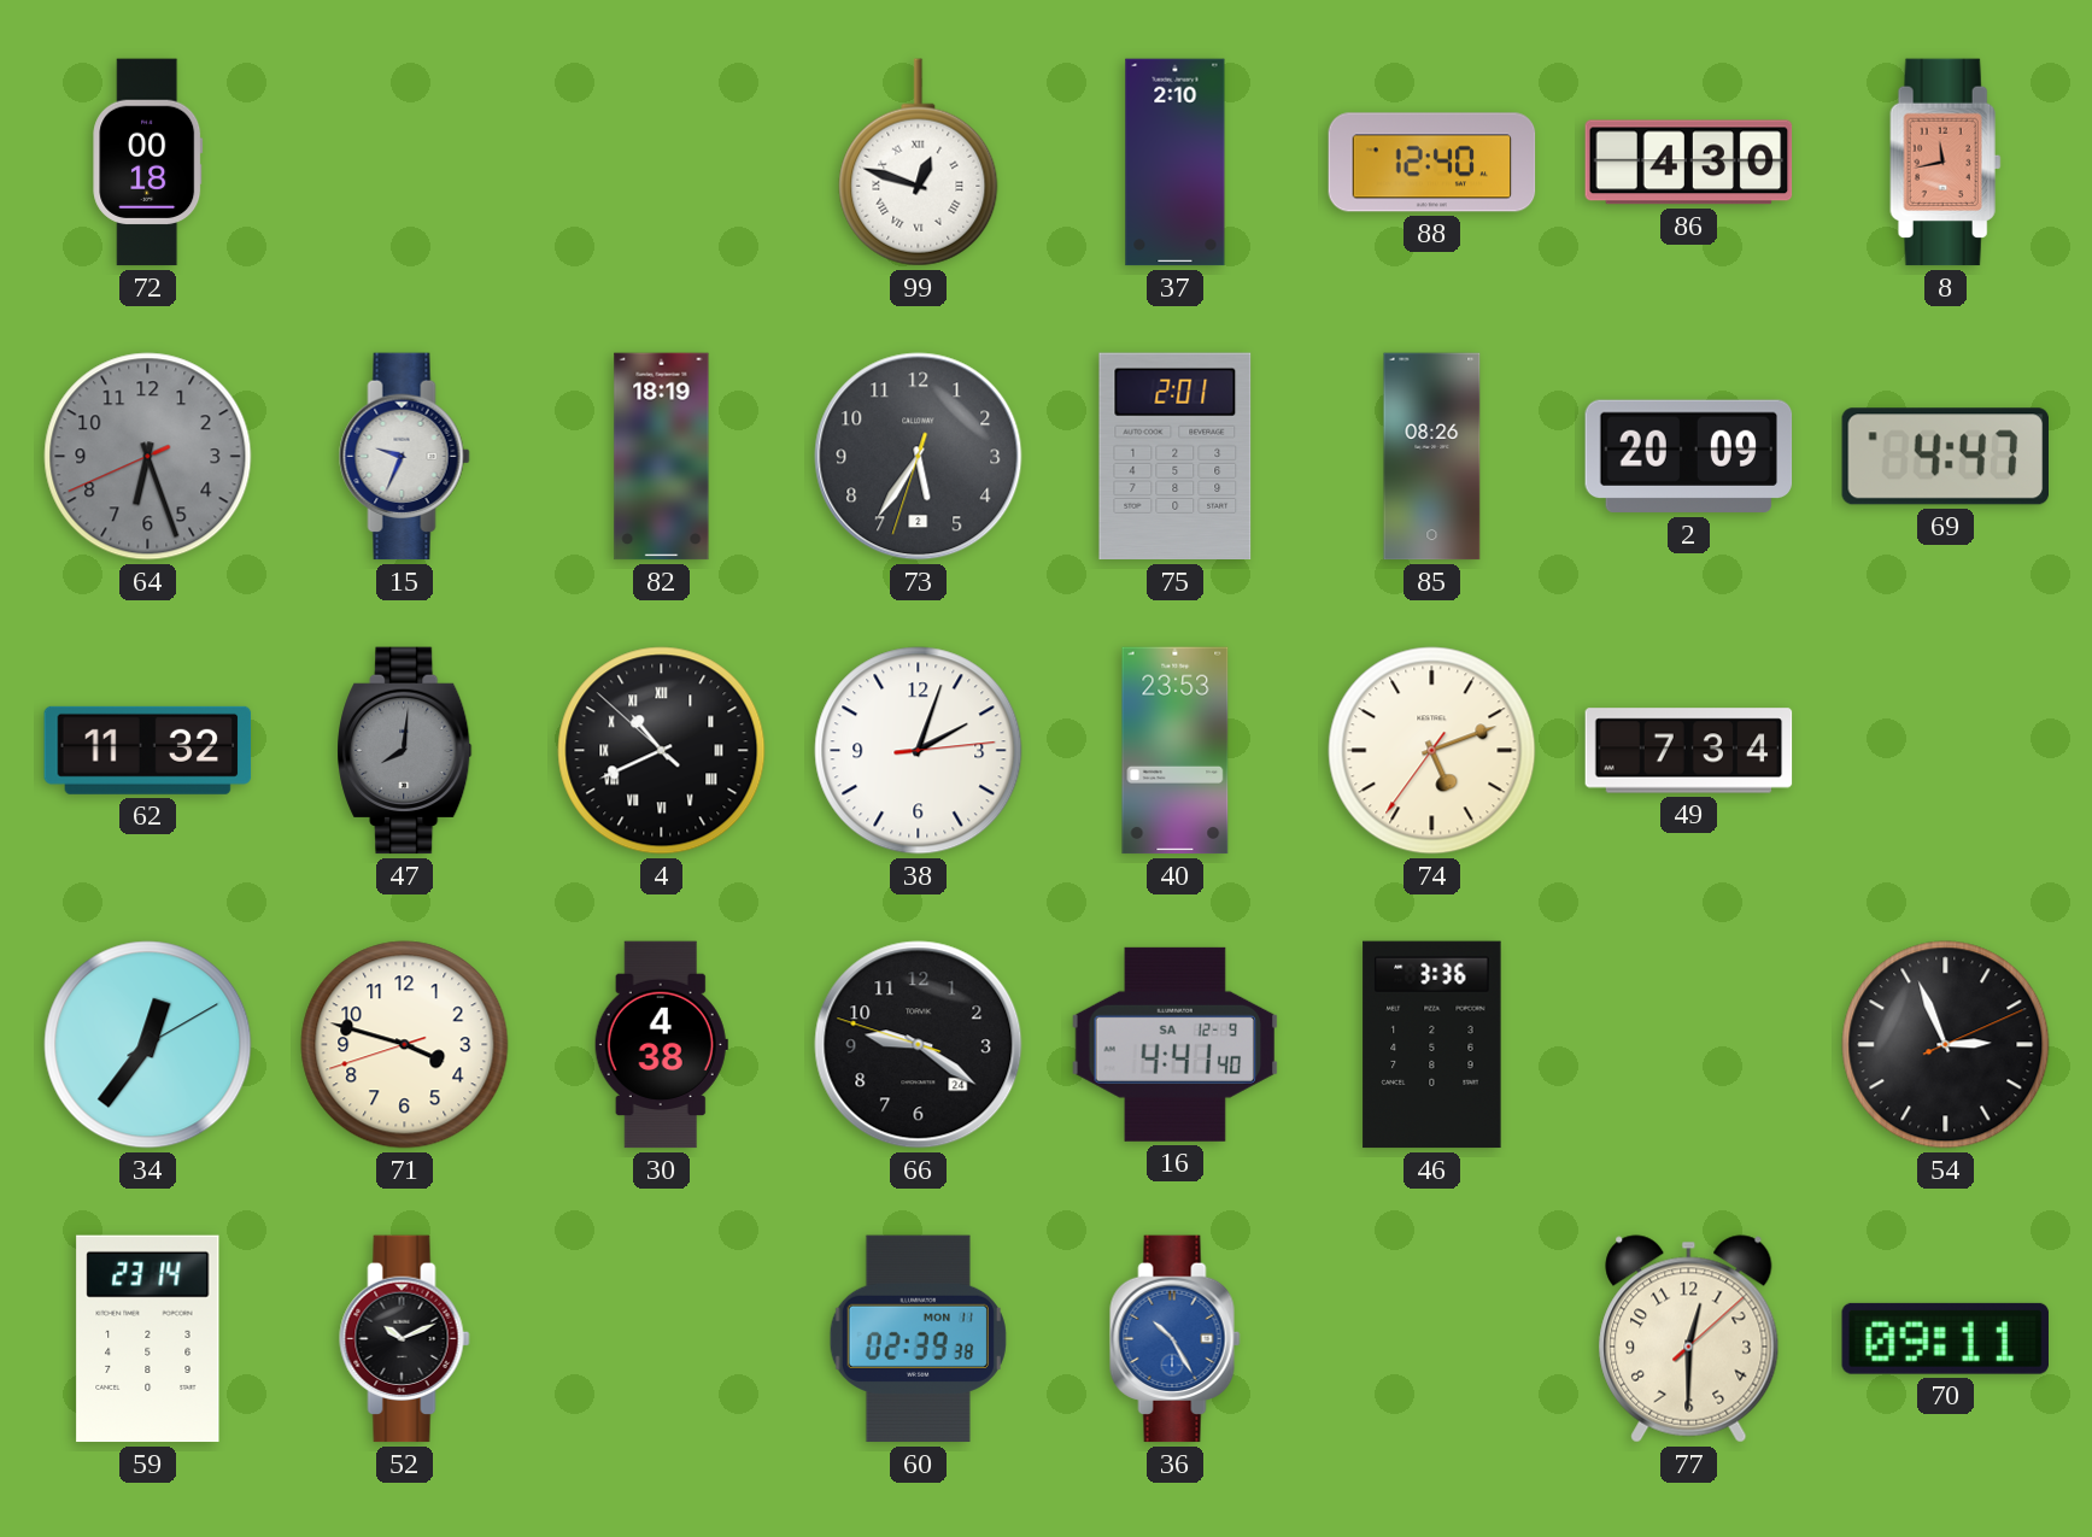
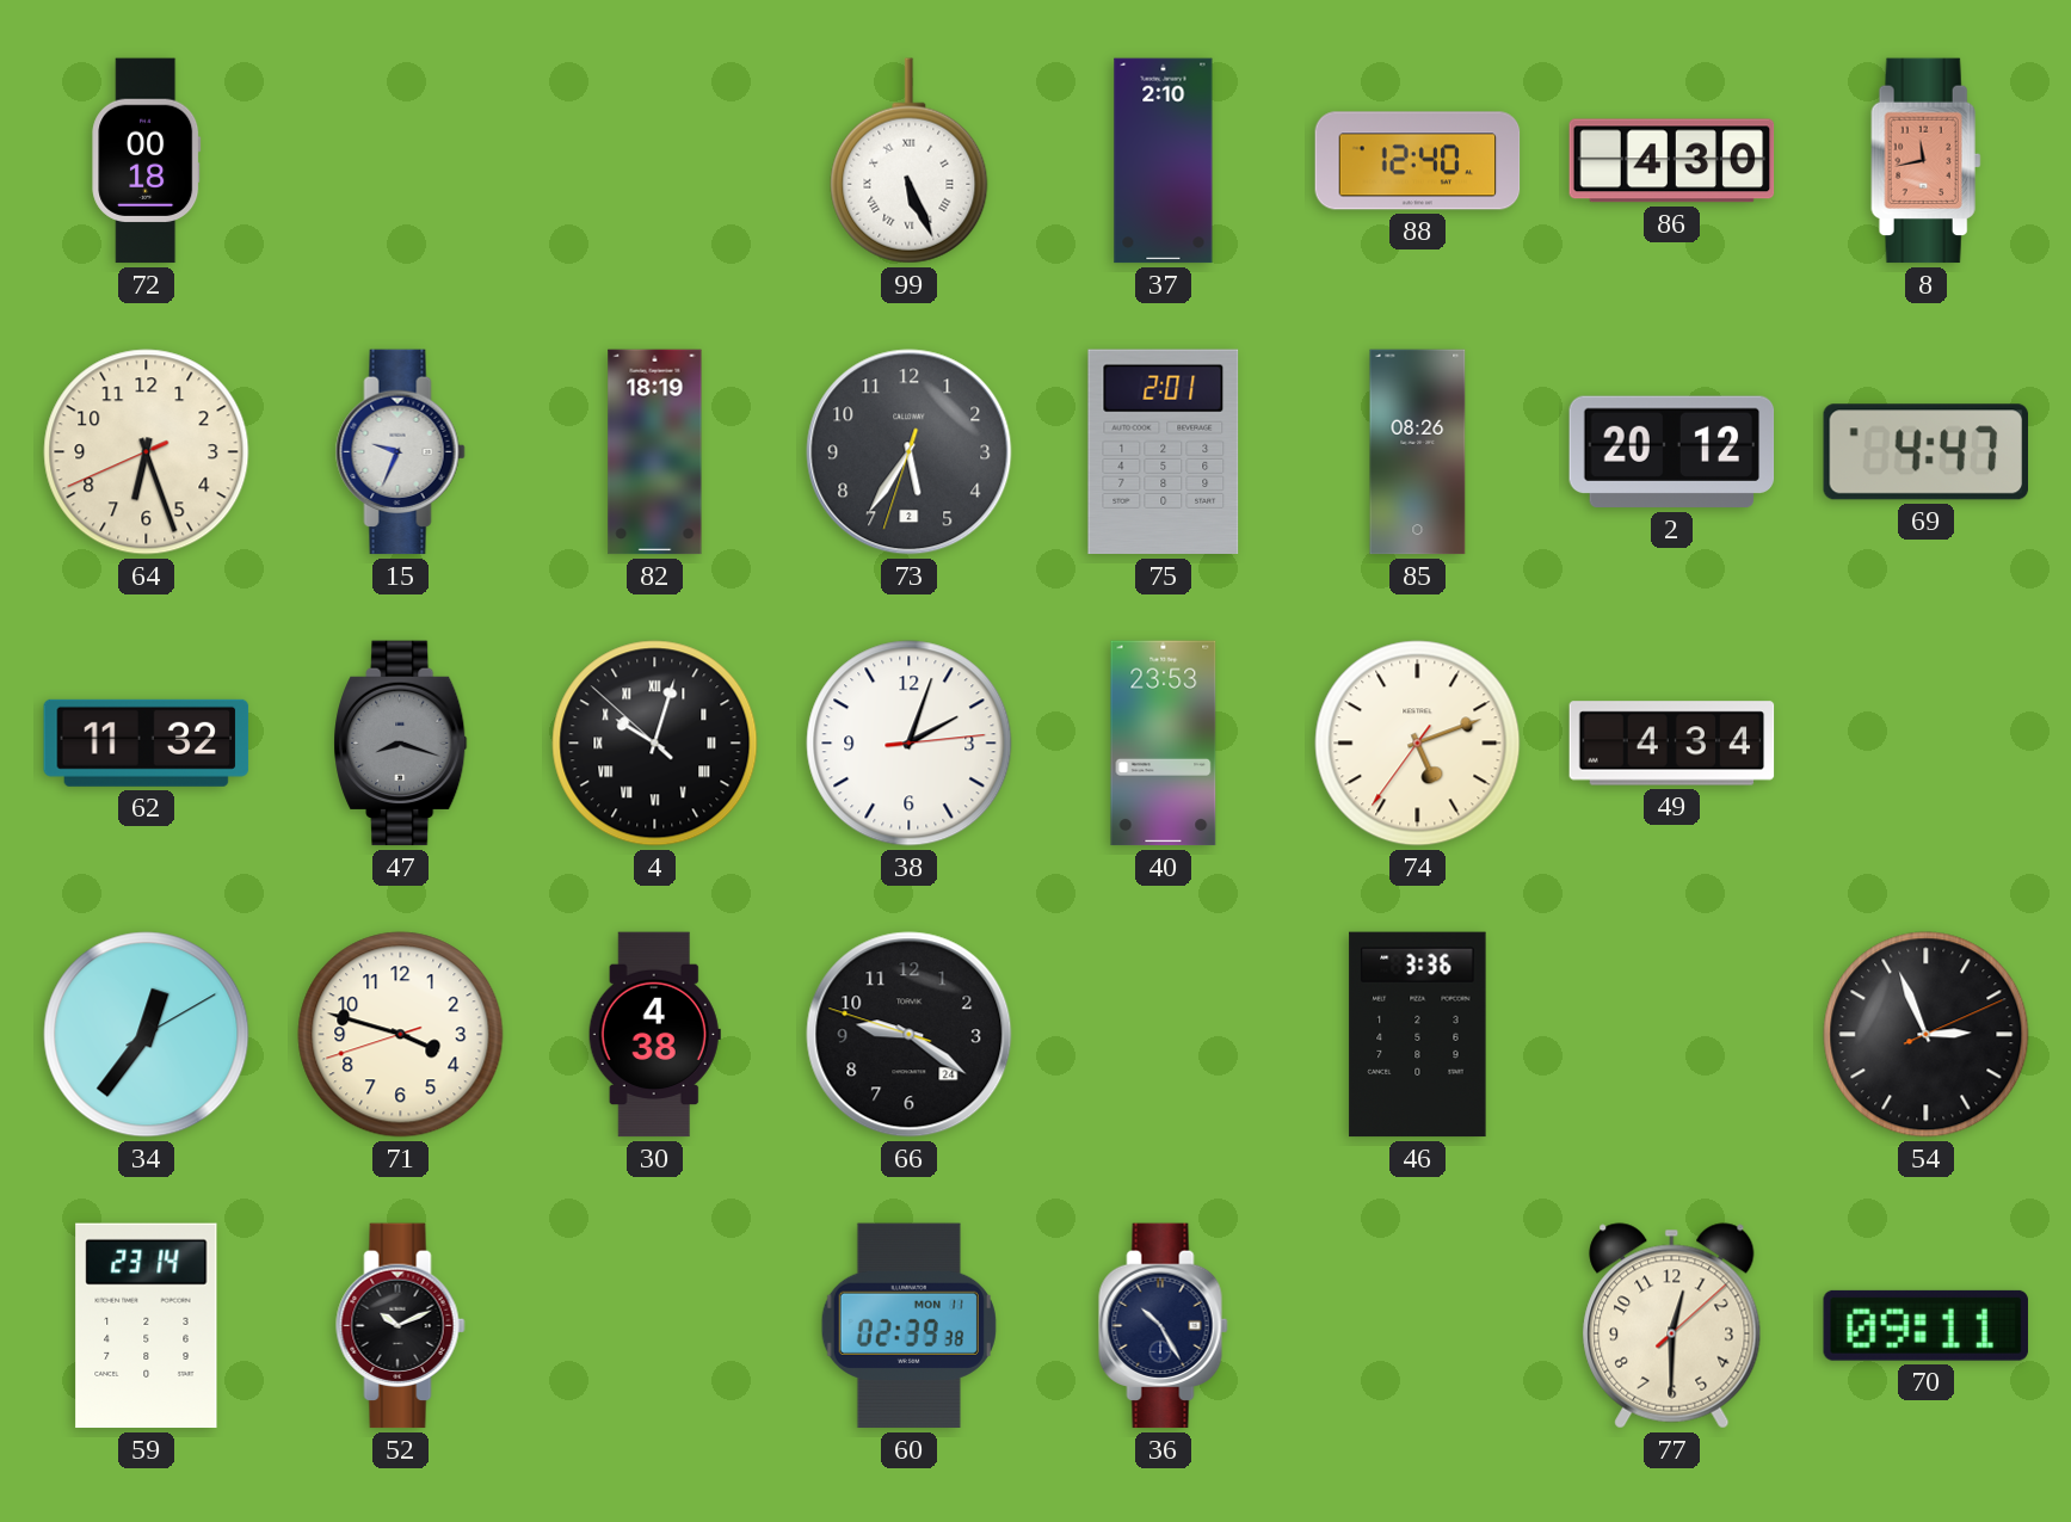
99: 12:48 -> 5:26 (910, 161)
64 dial: grey -> cream (147, 452)
2: 20:09 -> 20:12 (1672, 452)
47: 8:01 -> 8:18 (401, 744)
4: 10:40 -> 10:02 (655, 744)
49: 7:34 -> 4:34 (1672, 744)
16: 4:41 -> none (1174, 1044)
36 dial: blue -> navy (1164, 1326)
